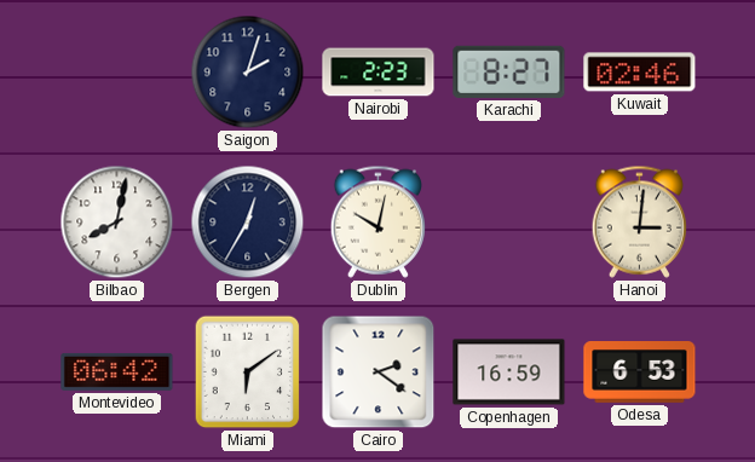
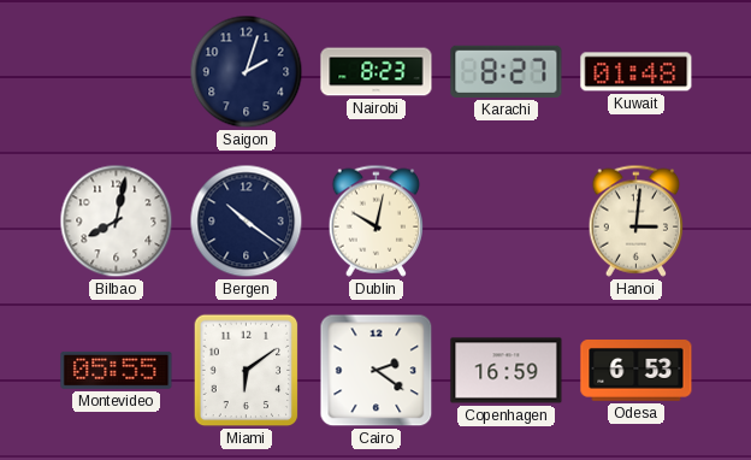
Nairobi: 2:23 -> 8:23 (377, 72)
Kuwait: 02:46 -> 01:48 (637, 72)
Bergen: 12:35 -> 10:21 (247, 222)
Montevideo: 06:42 -> 05:55 (117, 370)
